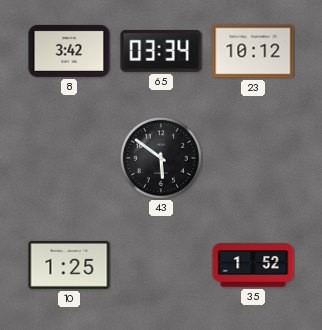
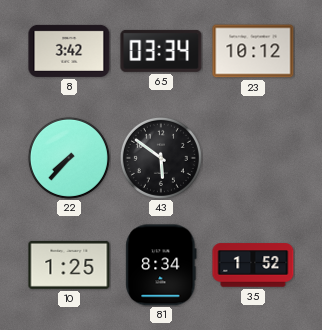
22: none -> 7:37 (69, 158)
81: none -> 8:34 (161, 265)
